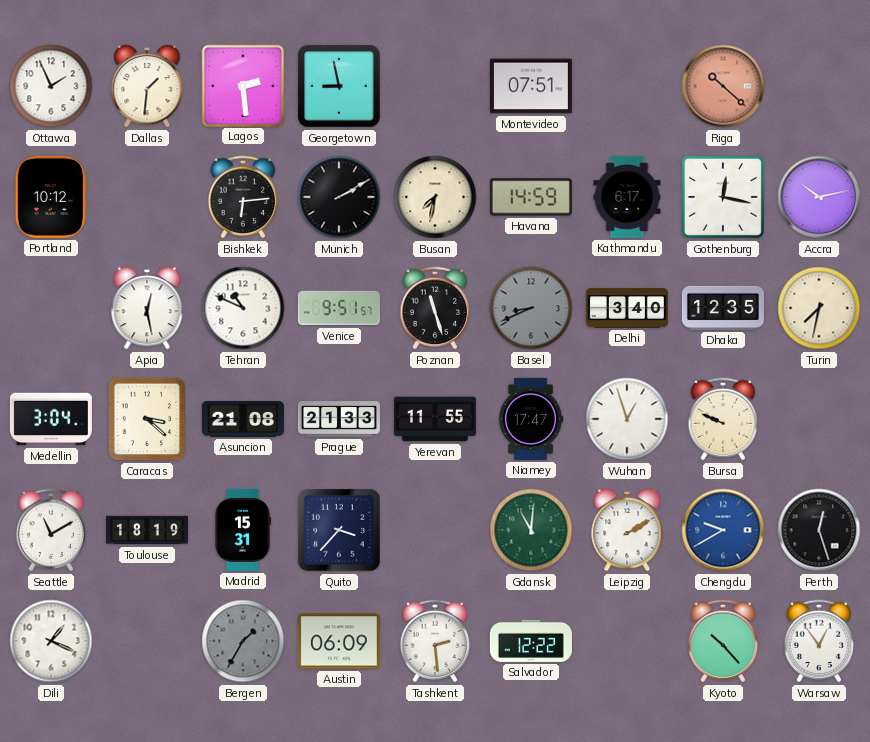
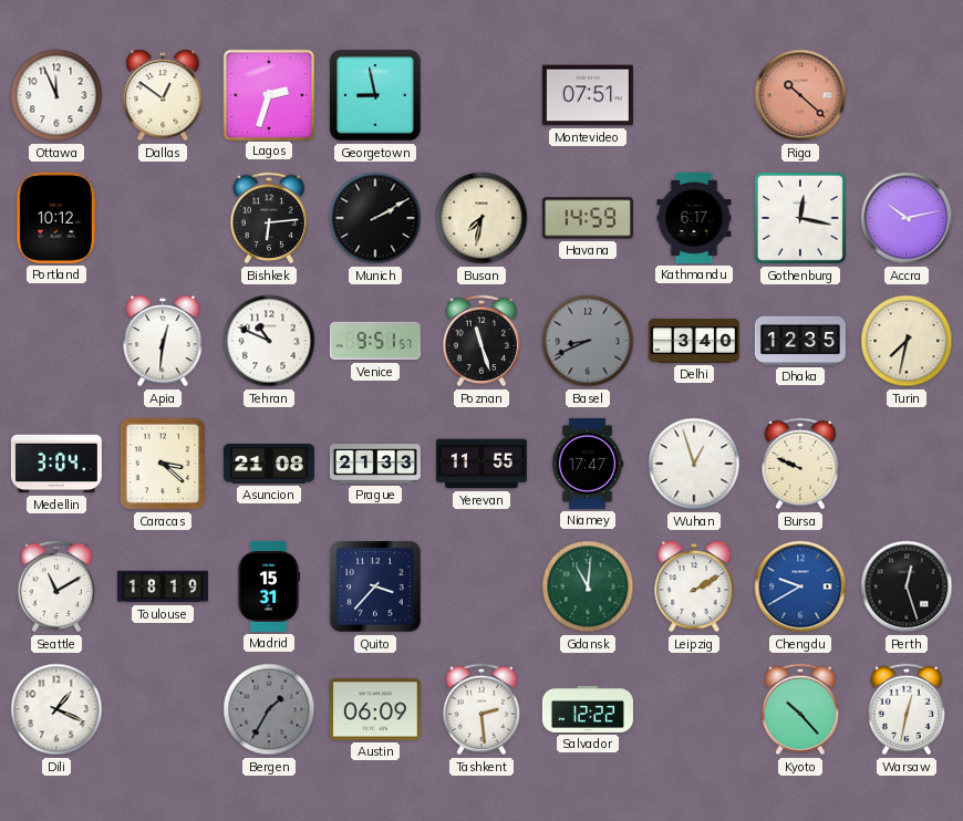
Ottawa: 1:56 -> 11:56 (56, 95)
Dallas: 1:31 -> 12:51 (163, 96)
Lagos: 2:29 -> 2:33 (268, 94)
Apia: 12:28 -> 12:31 (163, 342)
Warsaw: 12:54 -> 12:32 (907, 709)
